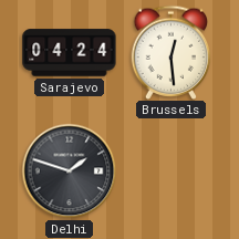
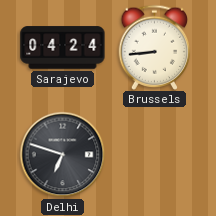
Brussels: 12:29 -> 8:44 (155, 47)
Delhi: 1:48 -> 6:48 (63, 155)
